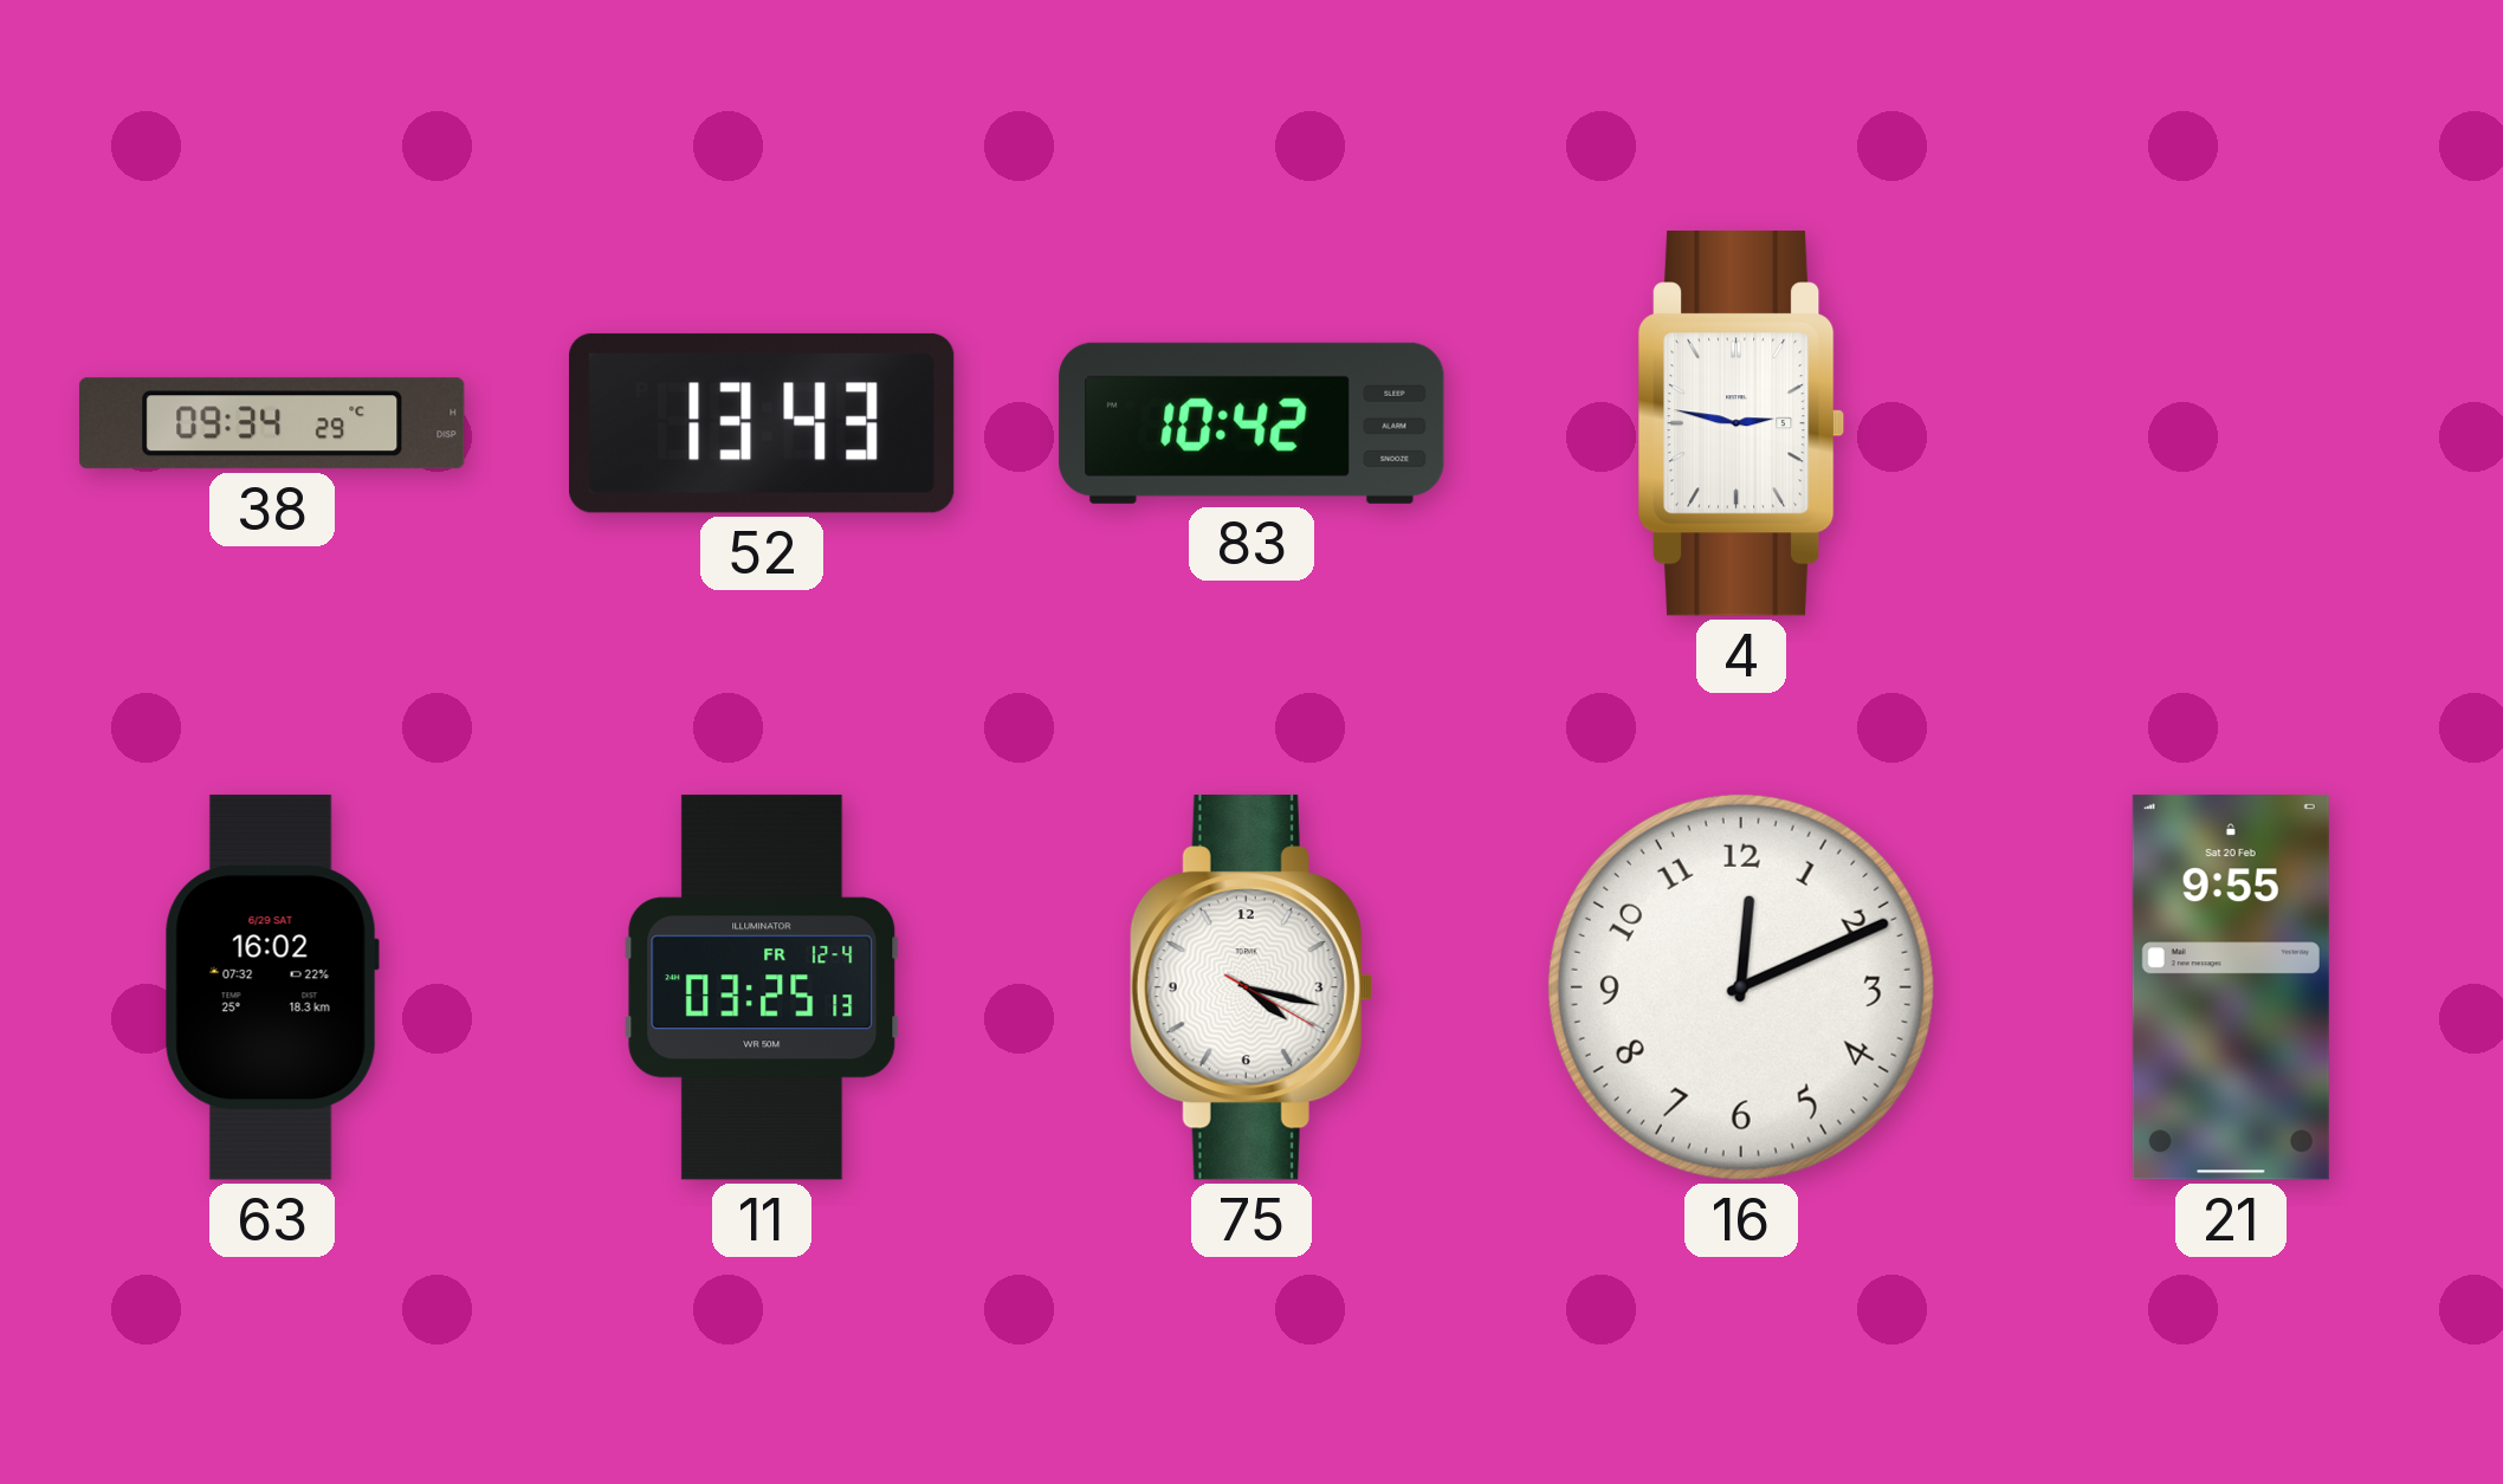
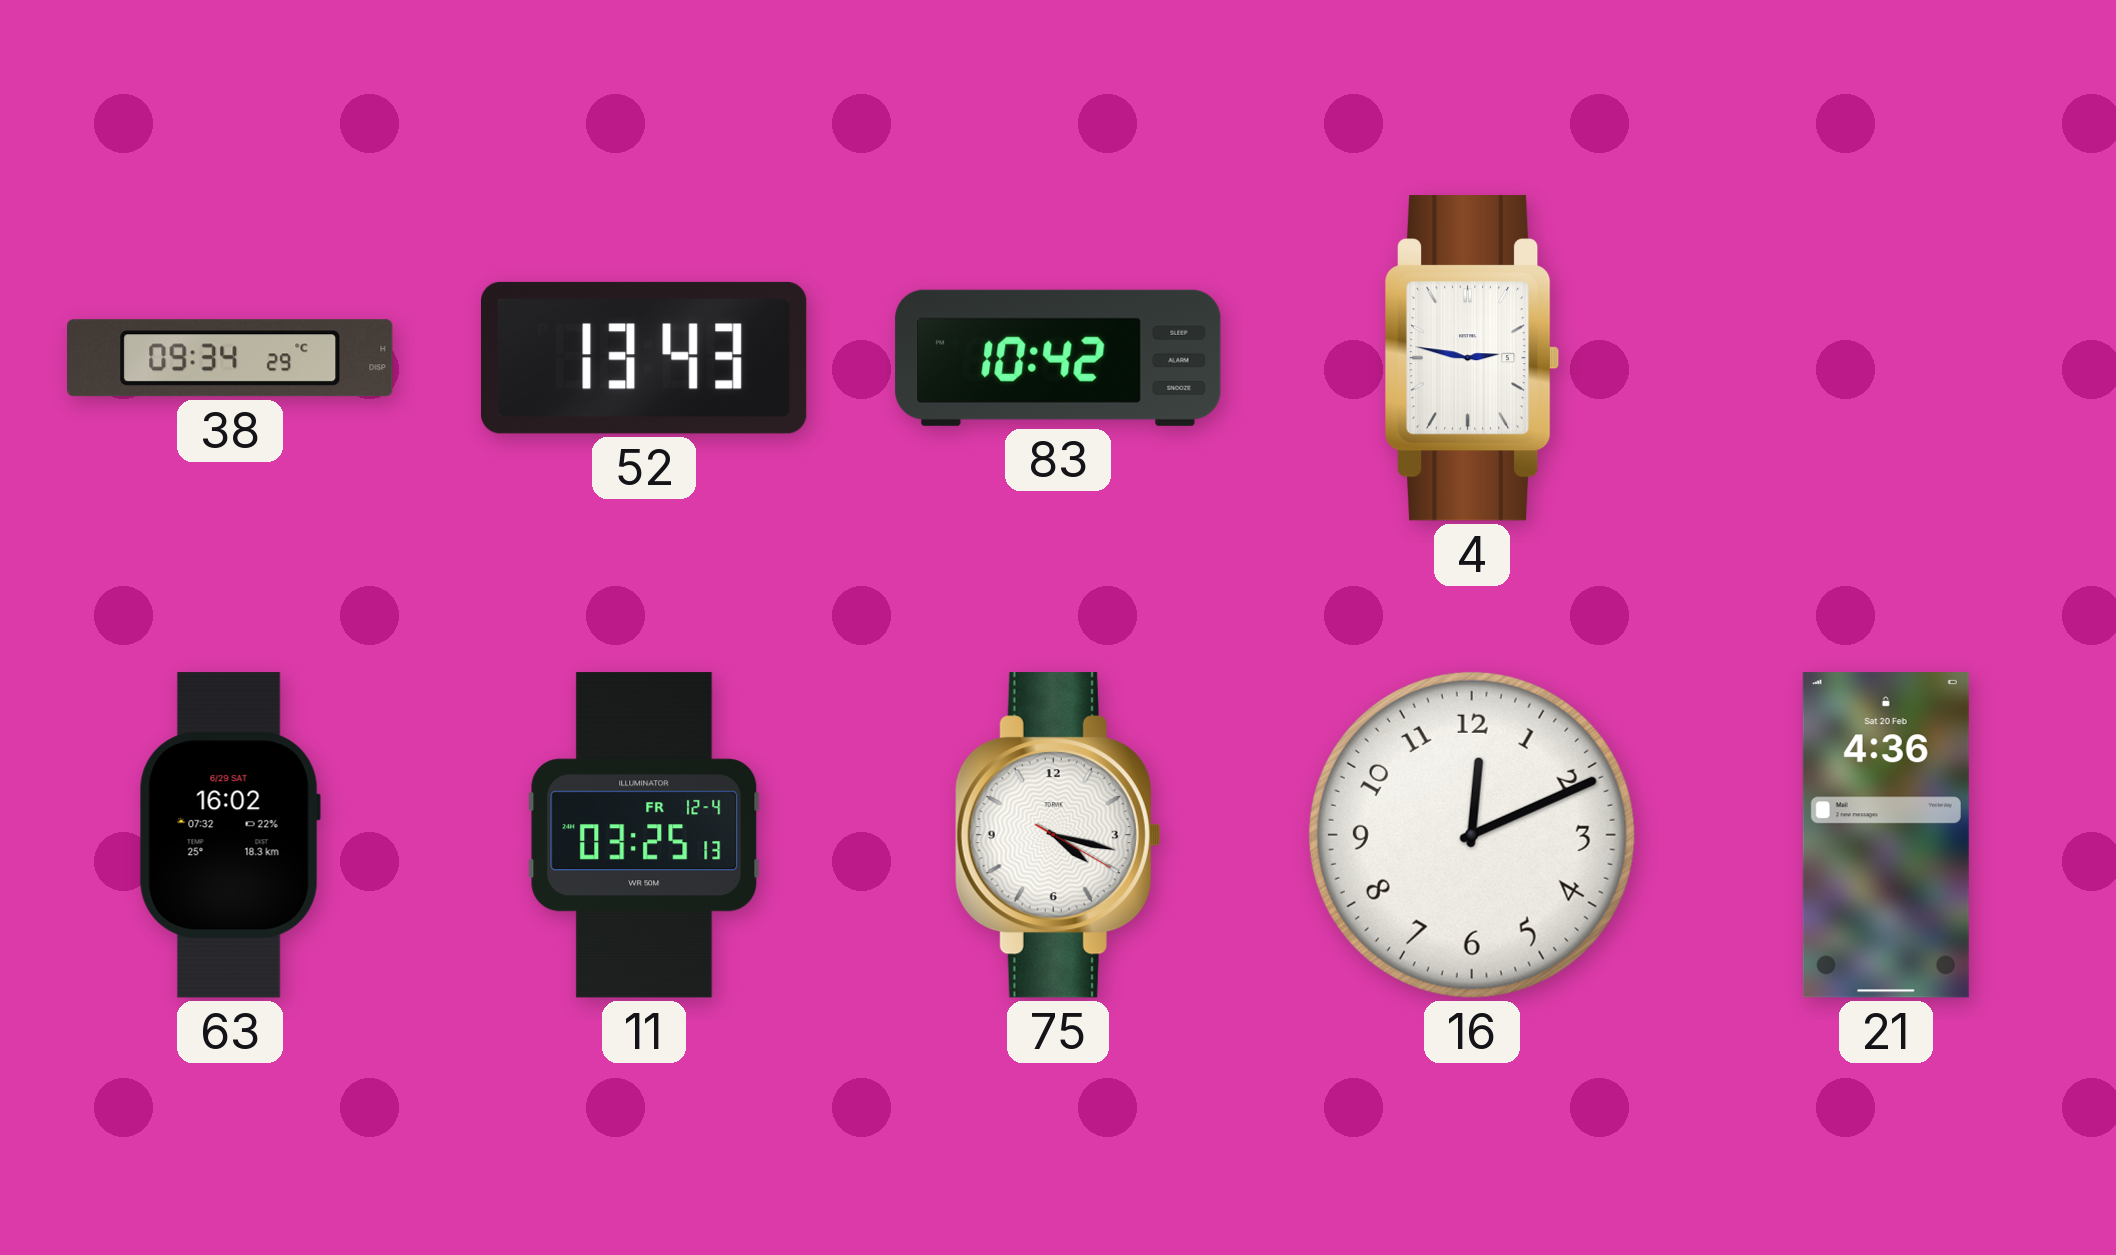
21: 9:55 -> 4:36 (1886, 835)
